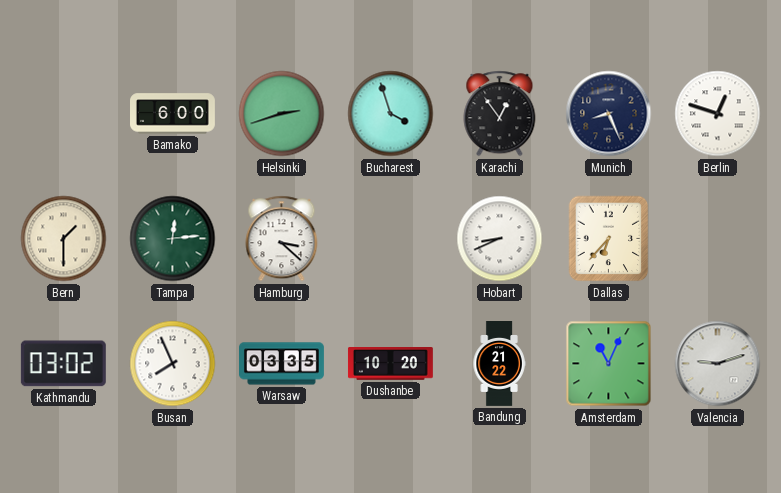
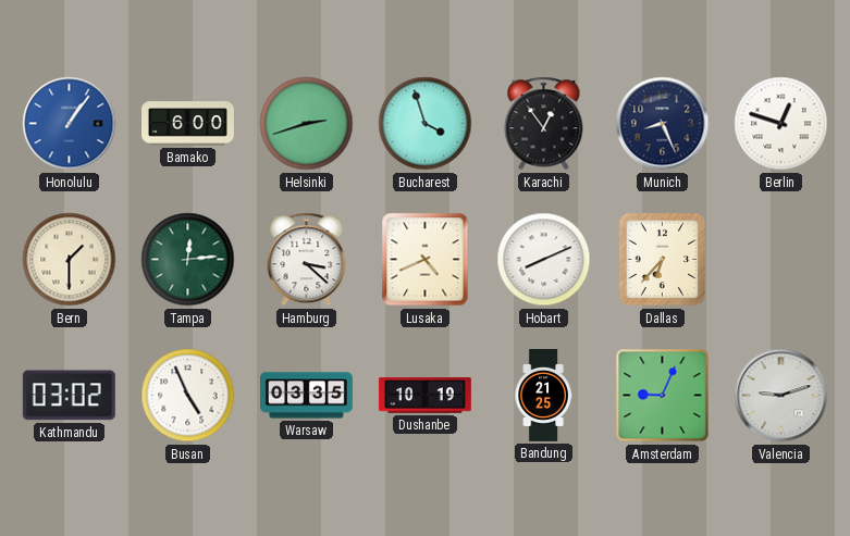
Honolulu: none -> 1:06 (70, 124)
Lusaka: none -> 4:41 (426, 260)
Hobart: 8:41 -> 8:11 (544, 260)
Busan: 7:56 -> 4:56 (188, 396)
Dushanbe: 10:20 -> 10:19 (424, 396)
Bandung: 21:22 -> 21:25 (543, 396)
Amsterdam: 11:04 -> 9:04 (663, 396)
